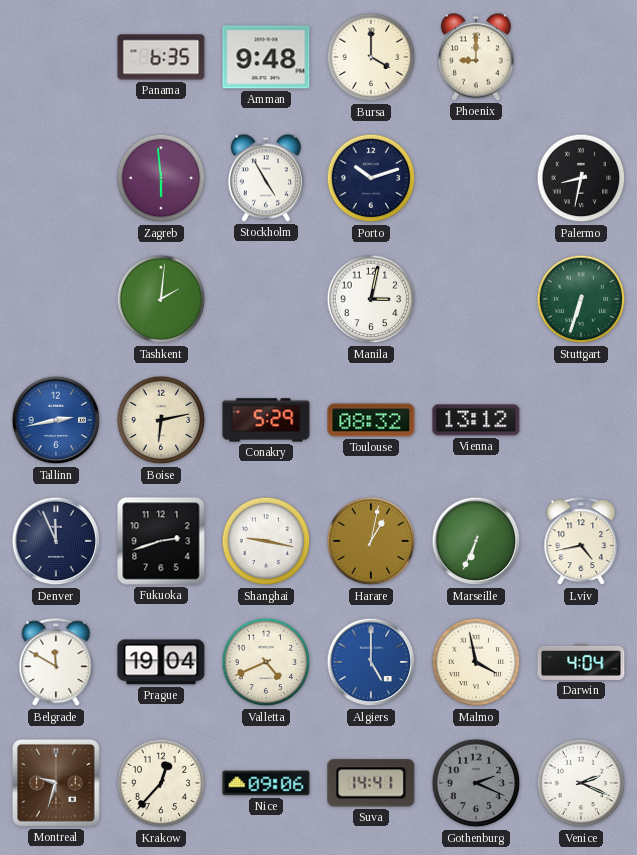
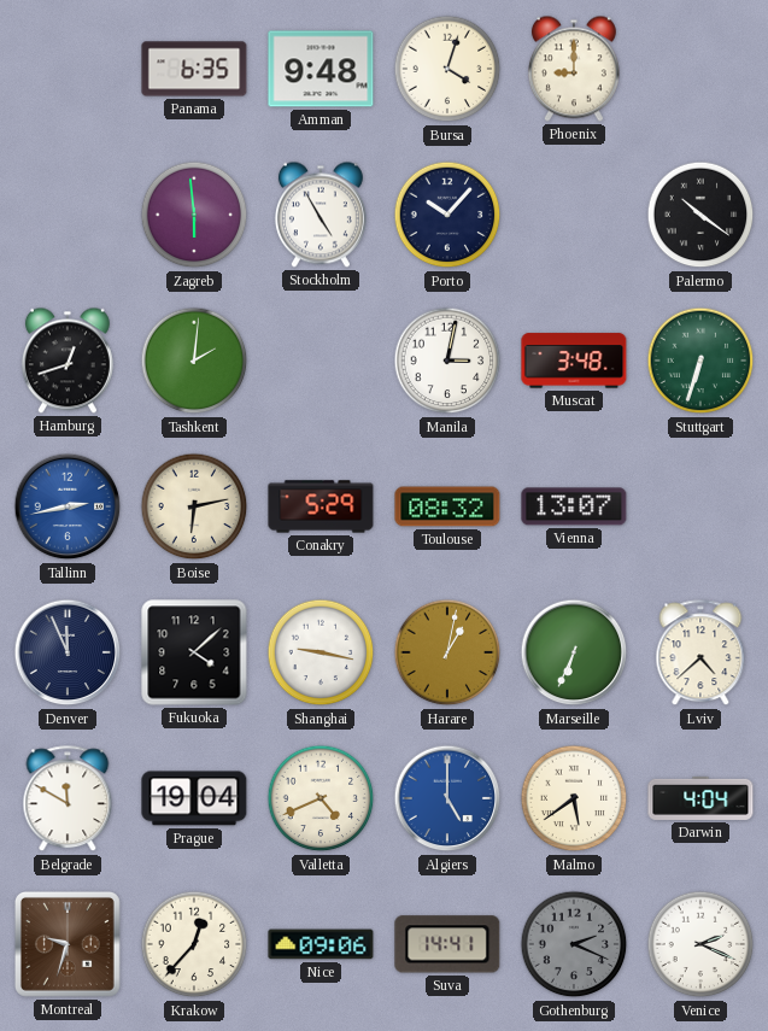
Bursa: 4:00 -> 4:03 (447, 69)
Porto: 10:12 -> 10:07 (447, 215)
Palermo: 8:32 -> 10:21 (700, 215)
Hamburg: none -> 12:42 (68, 361)
Muscat: none -> 3:48 (574, 361)
Vienna: 13:12 -> 13:07 (574, 506)
Fukuoka: 2:42 -> 4:08 (194, 652)
Lviv: 4:43 -> 4:38 (700, 654)
Malmo: 3:58 -> 5:39 (574, 798)
